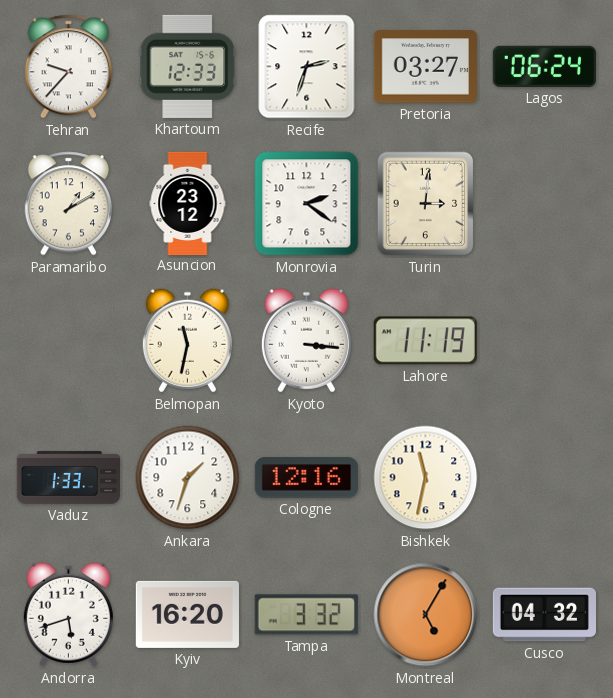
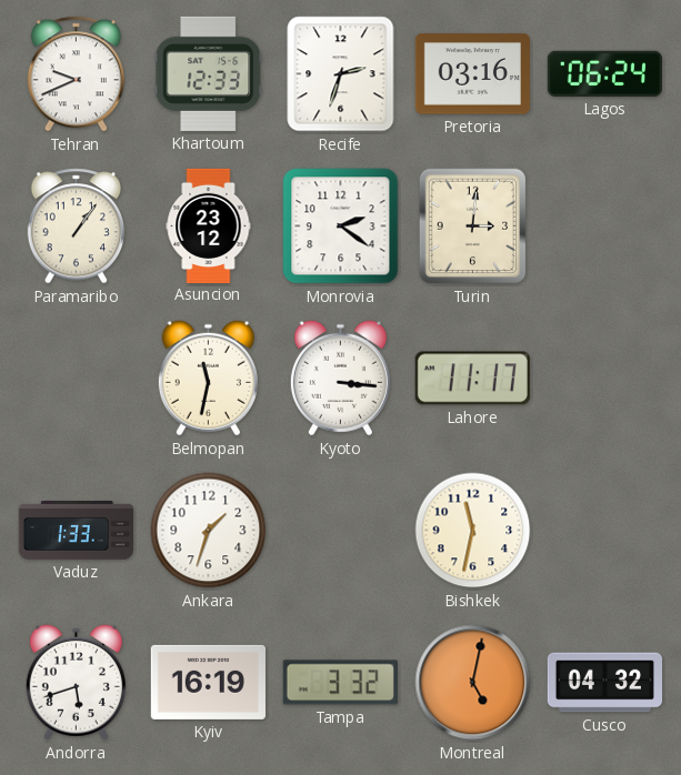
Tehran: 9:37 -> 9:41 (76, 74)
Pretoria: 03:27 -> 03:16 (472, 74)
Paramaribo: 1:10 -> 1:06 (76, 227)
Lahore: 11:19 -> 11:17 (472, 379)
Cologne: 12:16 -> none (306, 478)
Kyiv: 16:20 -> 16:19 (208, 682)
Montreal: 5:05 -> 5:02 (473, 683)
